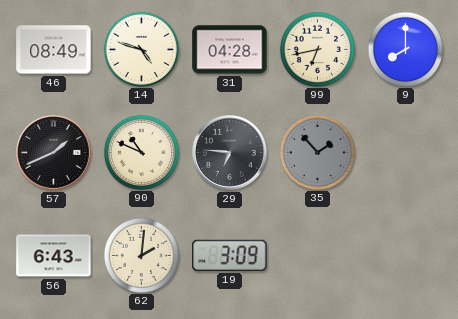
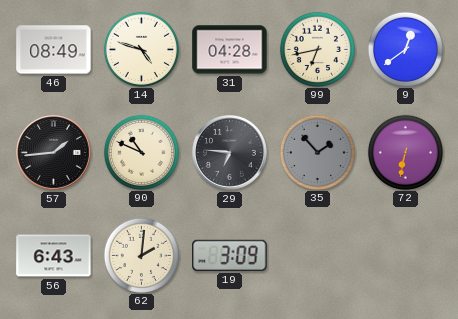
9: 8:00 -> 12:39 (405, 49)
57: 1:41 -> 1:44 (54, 153)
72: none -> 6:32 (405, 152)
